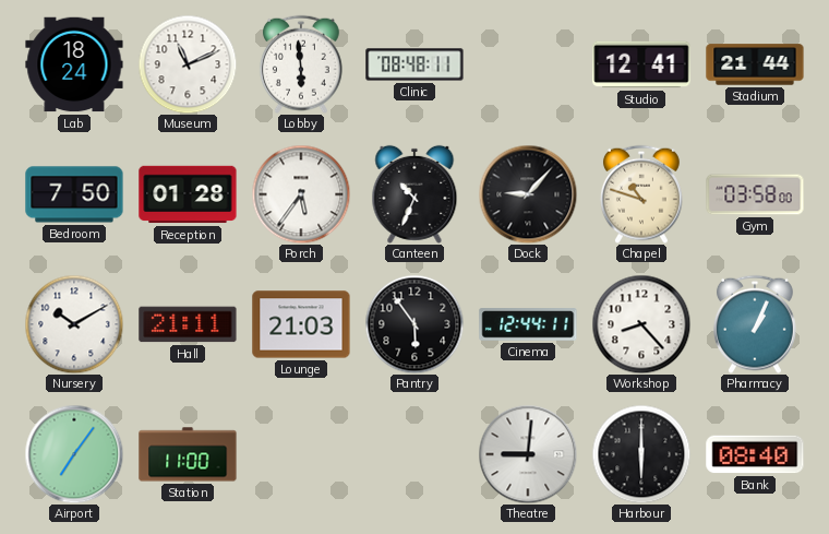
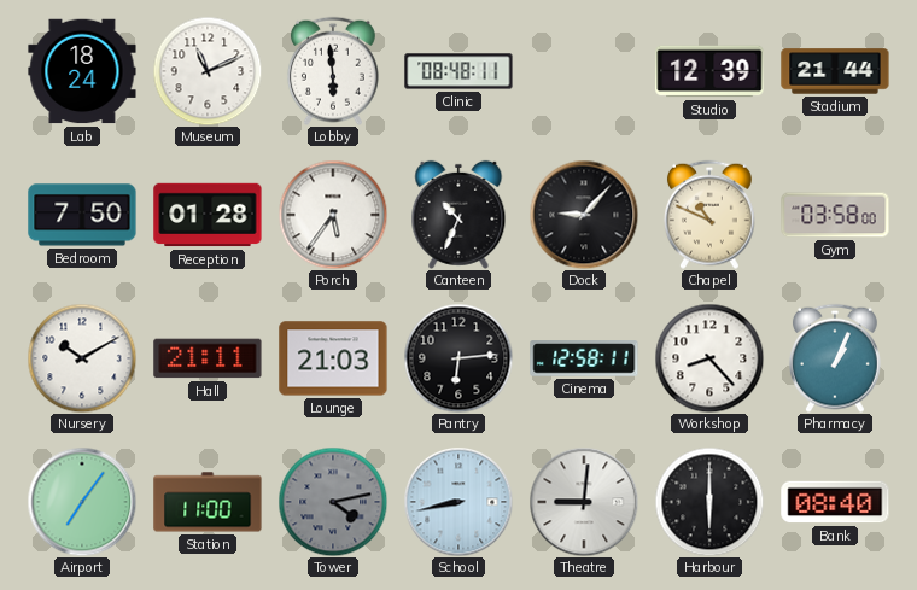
Studio: 12:41 -> 12:39 (709, 71)
Chapel: 10:48 -> 10:49 (709, 215)
Pantry: 5:54 -> 6:14 (458, 358)
Cinema: 12:44 -> 12:58 (584, 358)
Tower: none -> 4:13 (333, 502)
School: none -> 8:43 (458, 502)
